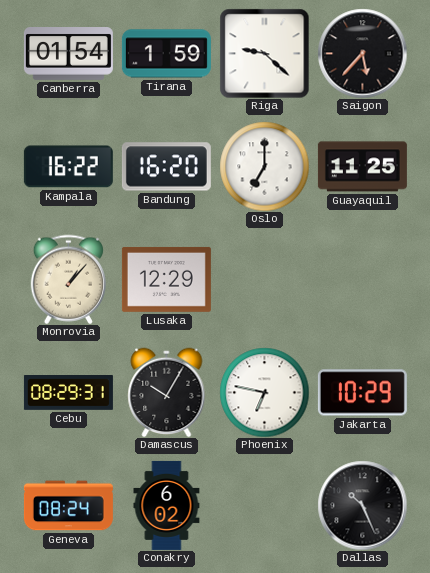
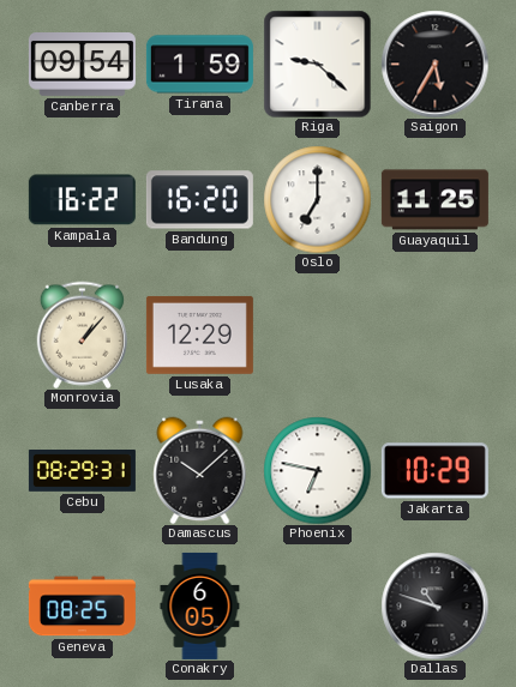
Canberra: 01:54 -> 09:54 (82, 65)
Saigon: 5:37 -> 5:35 (434, 64)
Damascus: 10:05 -> 10:08 (200, 470)
Geneva: 08:24 -> 08:25 (82, 607)
Conakry: 6:02 -> 6:05 (200, 605)
Dallas: 10:26 -> 10:48 (434, 605)
